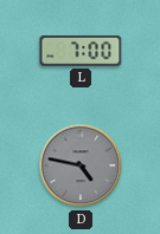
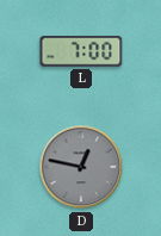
D: 4:47 -> 12:47 (81, 167)
